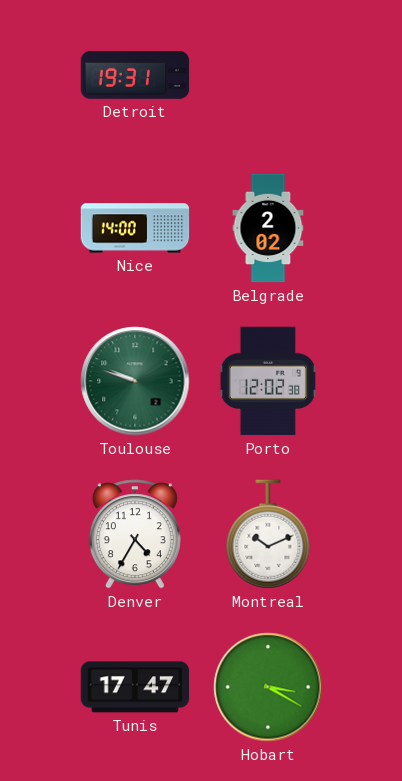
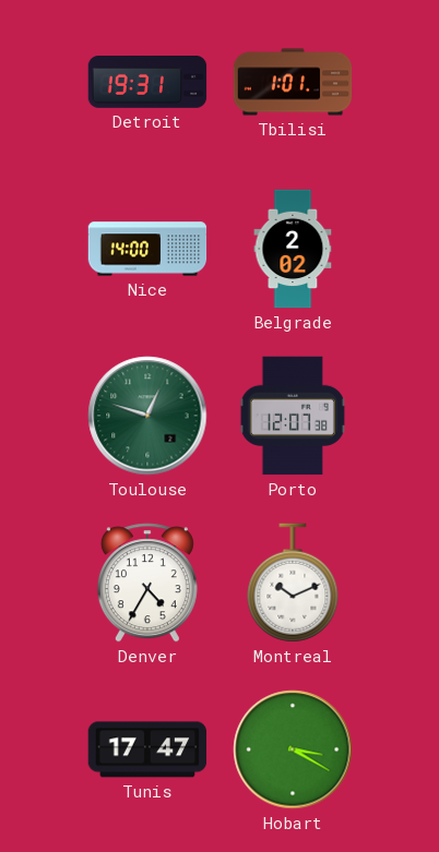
Tbilisi: none -> 1:01 (293, 82)
Toulouse: 9:48 -> 12:48 (147, 416)
Porto: 12:02 -> 12:07 (293, 416)
